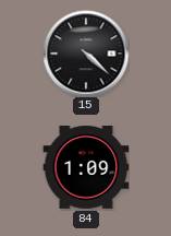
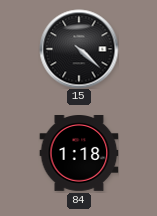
84: 1:09 -> 1:18 (79, 154)
